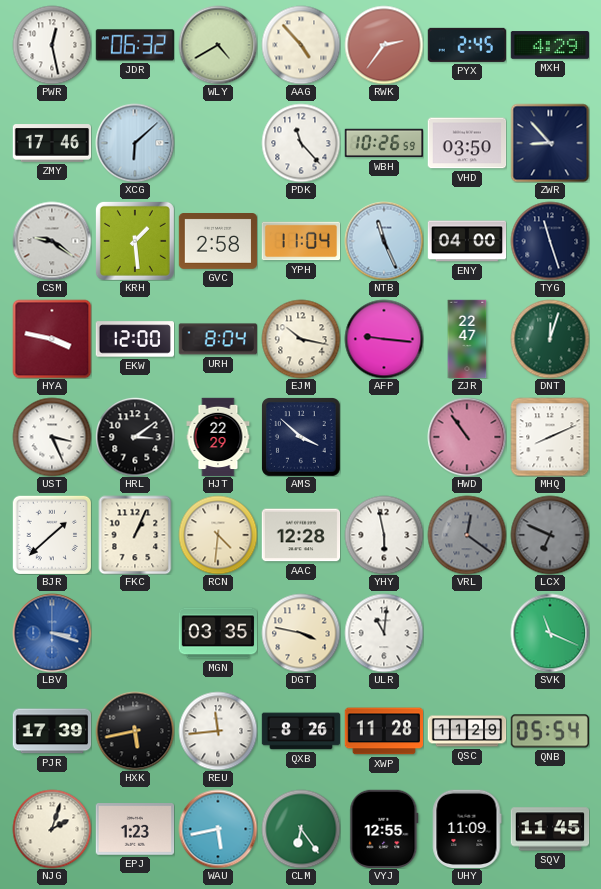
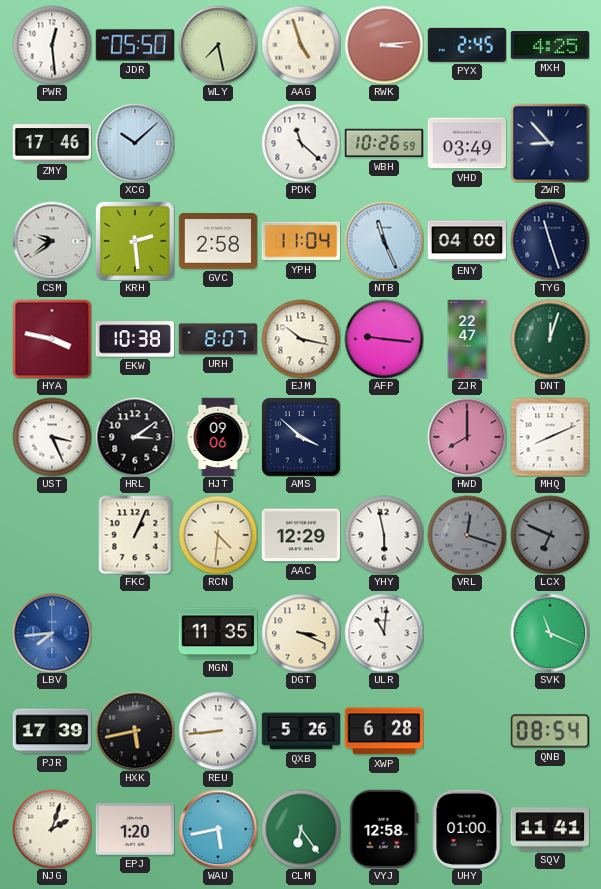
PWR: 12:28 -> 12:29 (52, 45)
JDR: 06:32 -> 05:50 (134, 45)
WLY: 4:40 -> 7:28 (218, 45)
AAG: 4:53 -> 4:57 (301, 45)
RWK: 2:36 -> 3:14 (384, 45)
MXH: 4:29 -> 4:25 (550, 45)
XCG: 6:08 -> 10:08 (135, 143)
PDK: 11:23 -> 11:22 (301, 143)
VHD: 03:50 -> 03:49 (467, 143)
CSM: 9:21 -> 9:39 (52, 241)
KRH: 1:29 -> 2:29 (135, 241)
EKW: 12:00 -> 10:38 (135, 339)
URH: 8:04 -> 8:07 (217, 339)
HJT: 22:29 -> 09:06 (218, 437)
HWD: 10:54 -> 8:00 (467, 437)
BJR: 1:38 -> none (51, 534)
AAC: 12:28 -> 12:29 (301, 535)
VRL: 12:21 -> 12:18 (467, 535)
LBV: 3:18 -> 7:44 (52, 633)
MGN: 03:35 -> 11:35 (217, 633)
DGT: 3:47 -> 3:19 (301, 633)
REU: 11:44 -> 8:44 (218, 731)
QXB: 8:26 -> 5:26 (301, 731)
XWP: 11:28 -> 6:28 (383, 731)
QSC: 11:29 -> none (467, 731)
QNB: 05:54 -> 08:54 (549, 731)
EPJ: 1:23 -> 1:20 (135, 829)
VYJ: 12:55 -> 12:58 (384, 828)
UHY: 11:09 -> 01:00 (467, 828)
SQV: 11:45 -> 11:41 (550, 829)
